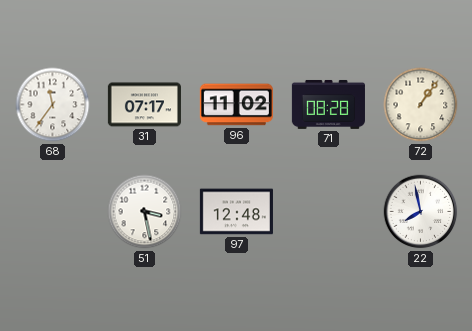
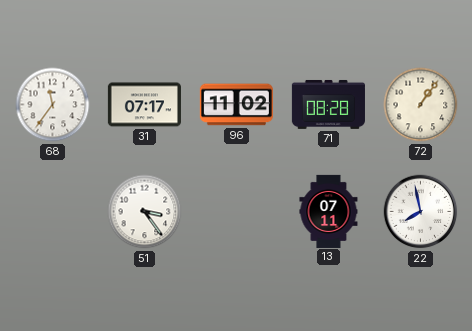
51: 3:28 -> 3:24 (145, 212)
97: 12:48 -> none (236, 212)
13: none -> 07:11 (329, 211)
